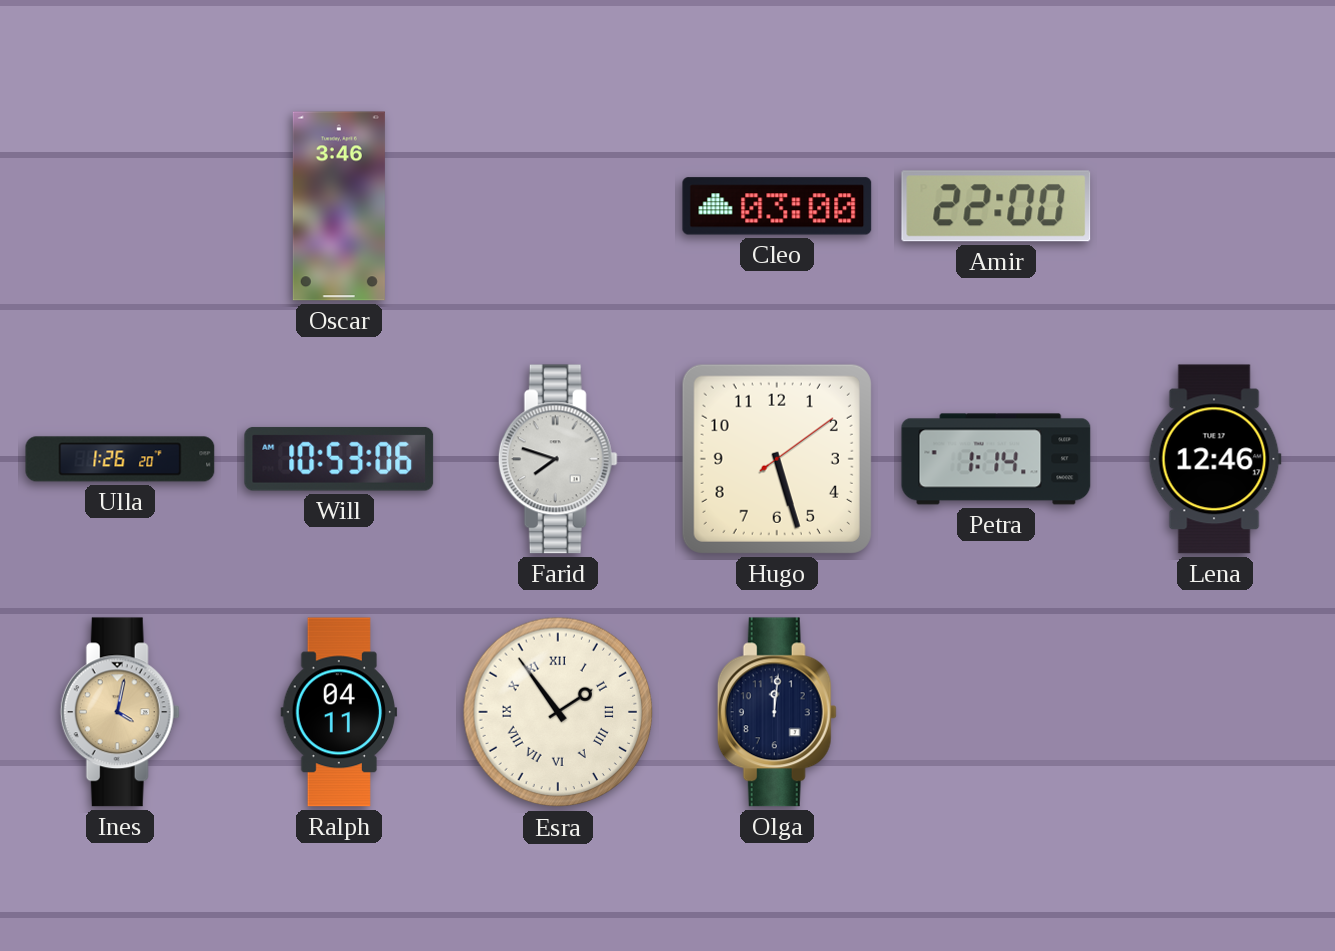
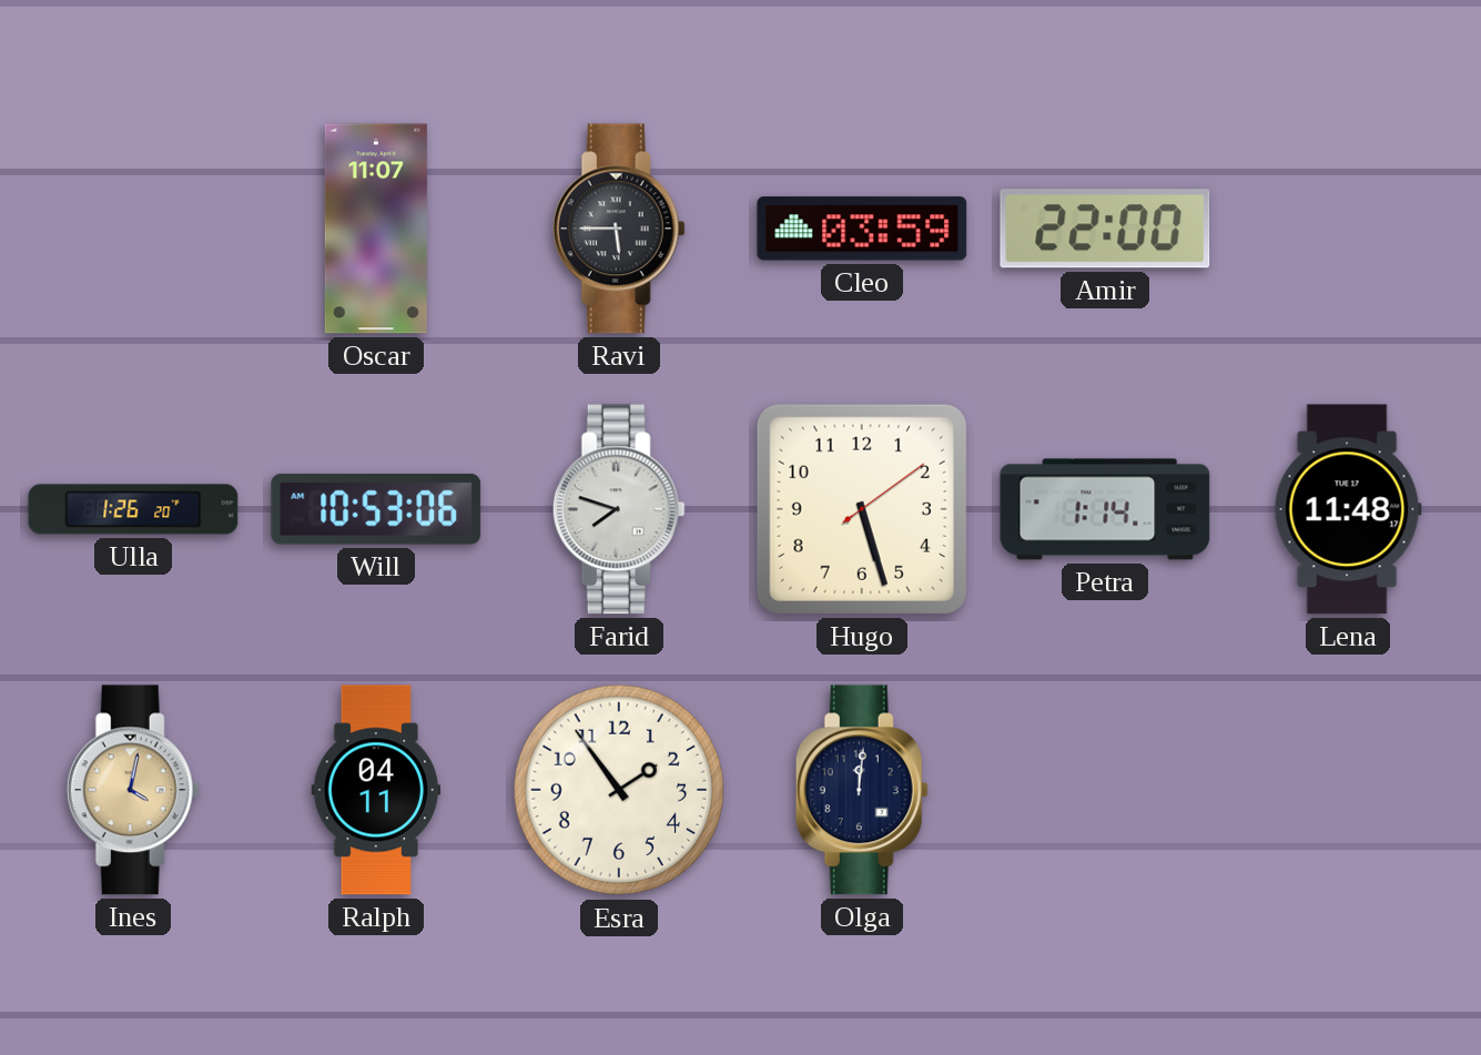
Oscar: 3:46 -> 11:07 (376, 229)
Ravi: none -> 5:45 (619, 229)
Cleo: 03:00 -> 03:59 (862, 229)
Lena: 12:46 -> 11:48 (1348, 509)
Esra numerals: Roman -> Arabic (619, 790)
